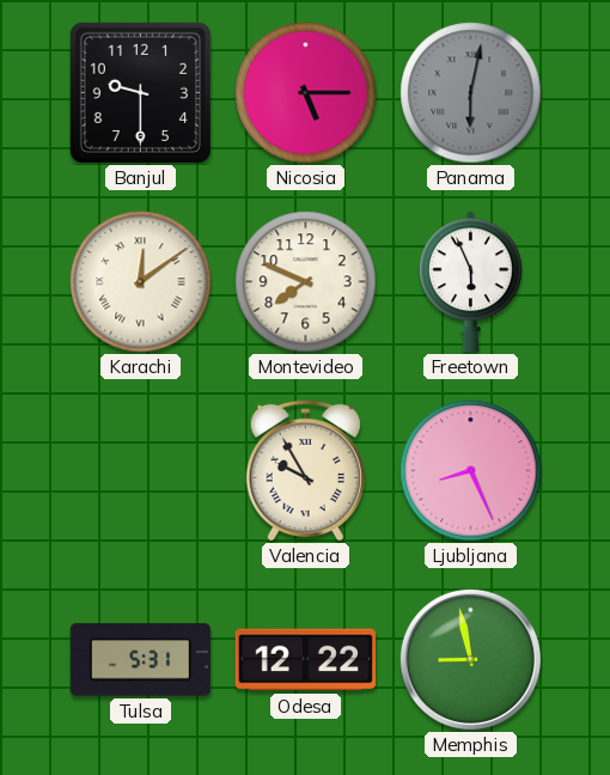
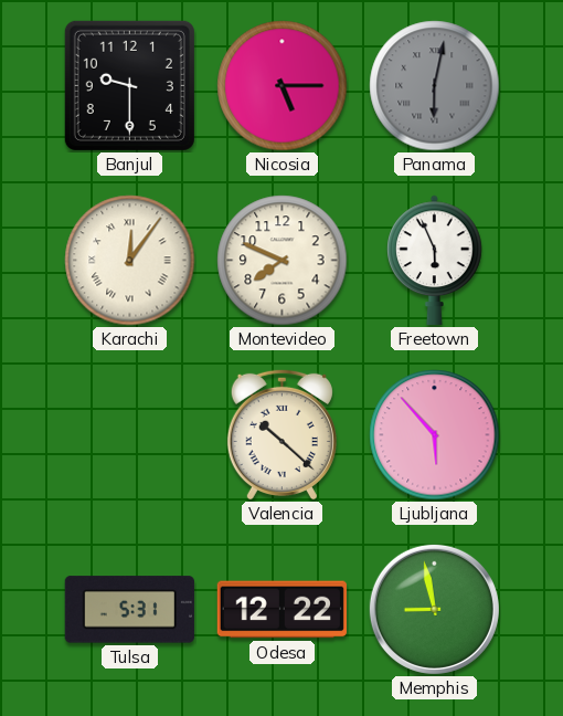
Karachi: 12:09 -> 12:06 (130, 261)
Valencia: 9:55 -> 10:22 (281, 434)
Ljubljana: 8:26 -> 5:53 (435, 435)
